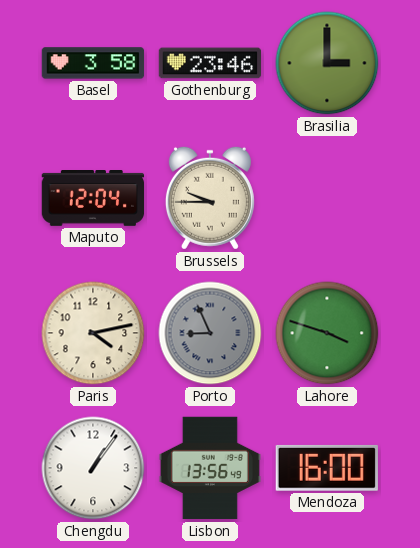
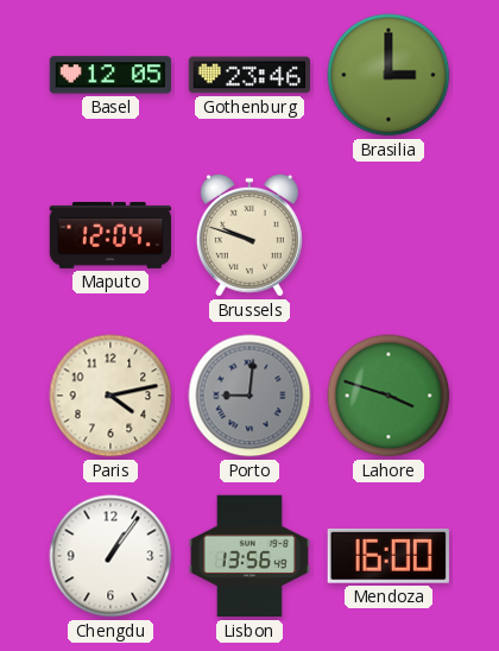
Basel: 3:58 -> 12:05 (110, 75)
Brussels: 9:45 -> 9:48 (249, 235)
Porto: 8:56 -> 9:01 (249, 396)
